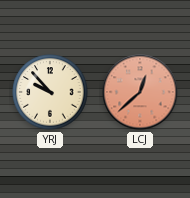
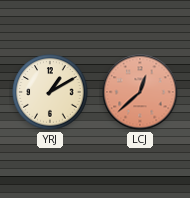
YRJ: 9:53 -> 1:10 (50, 92)
